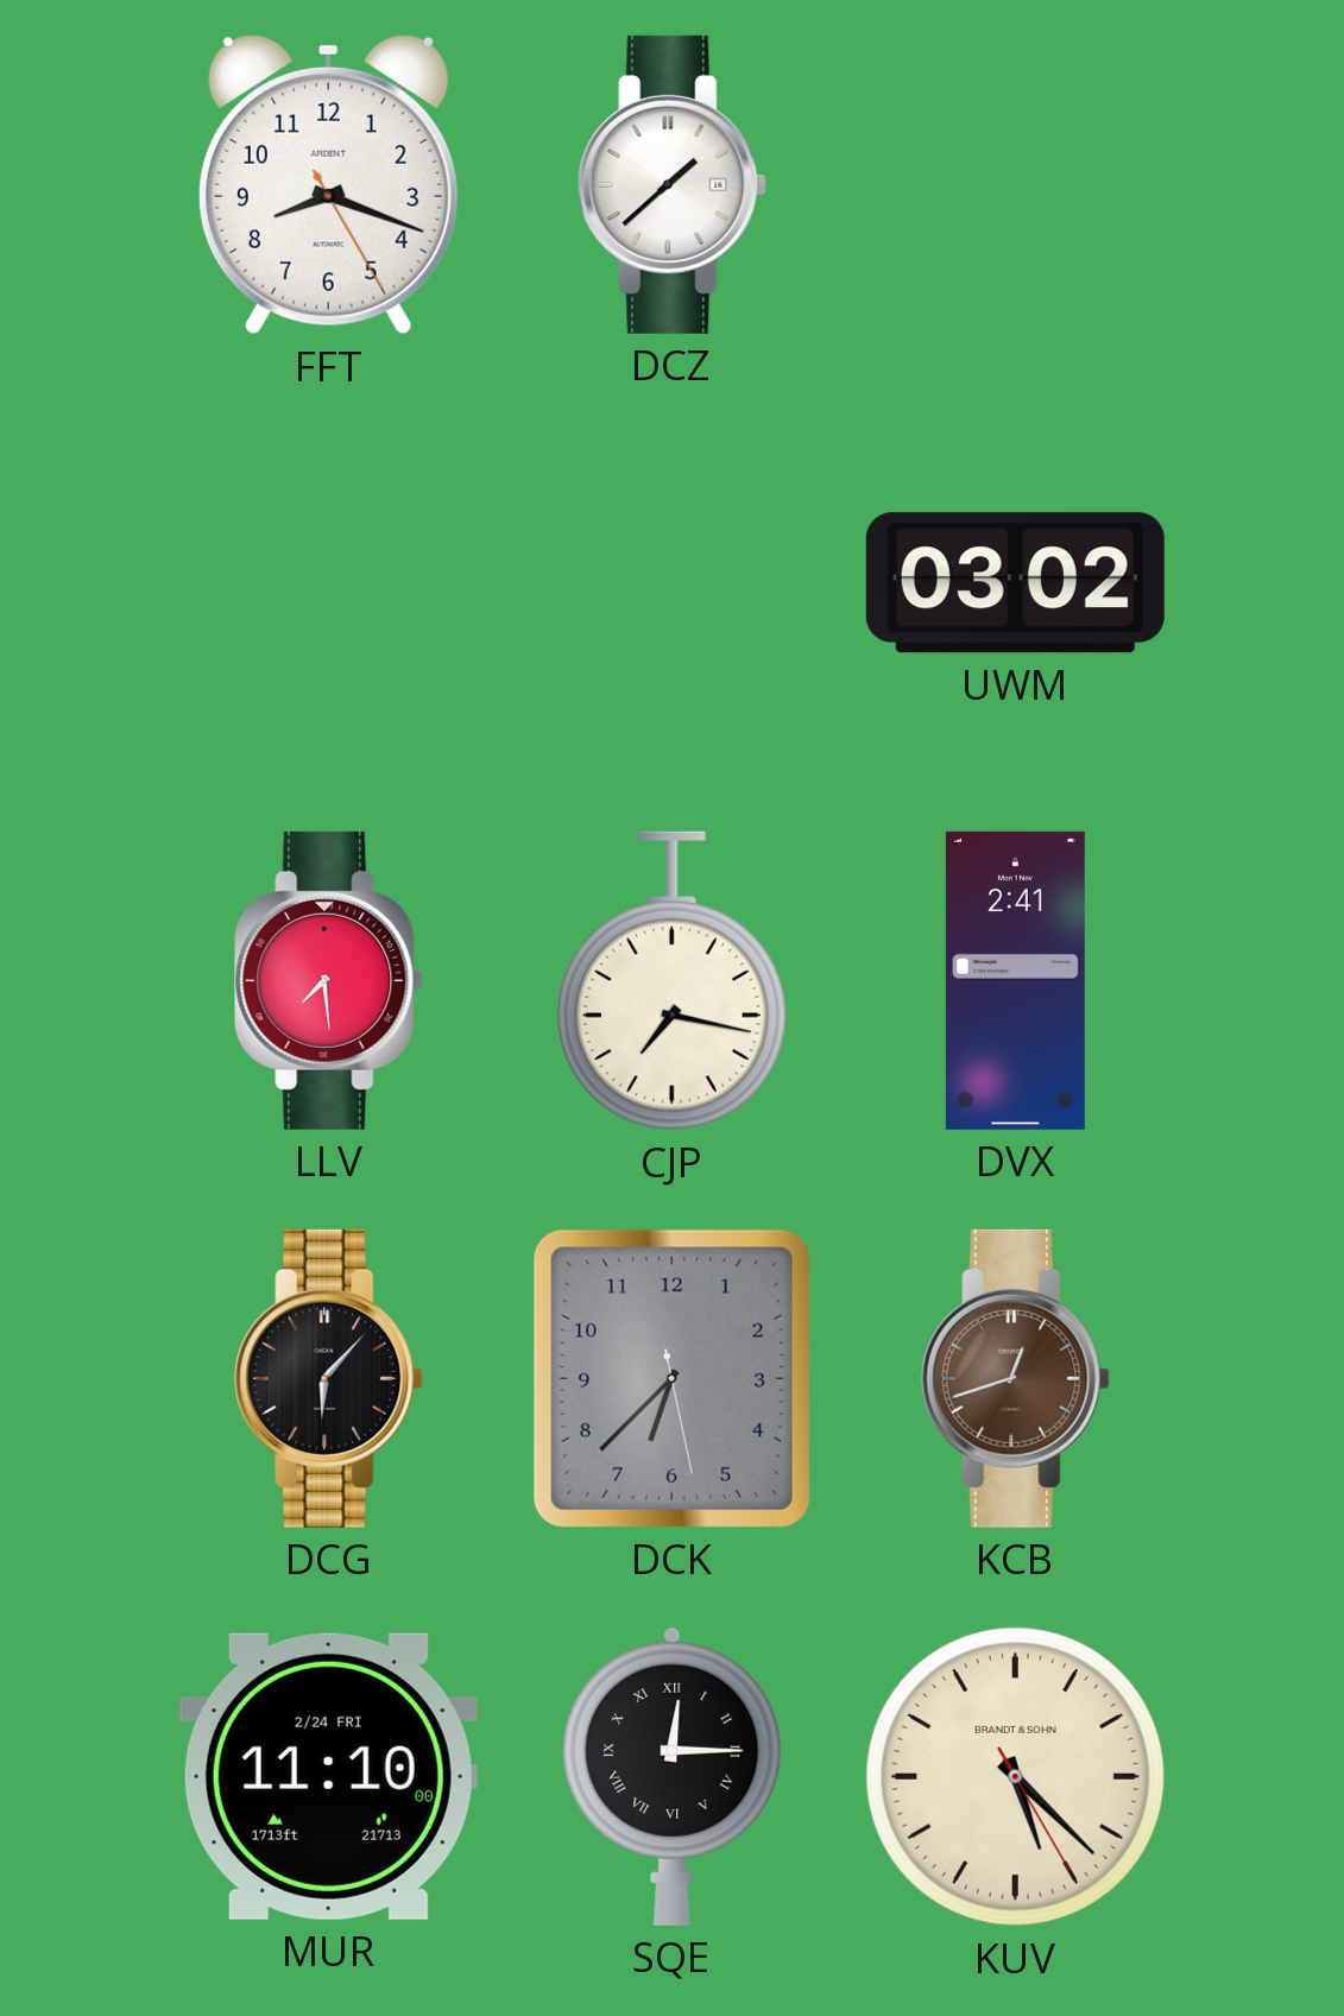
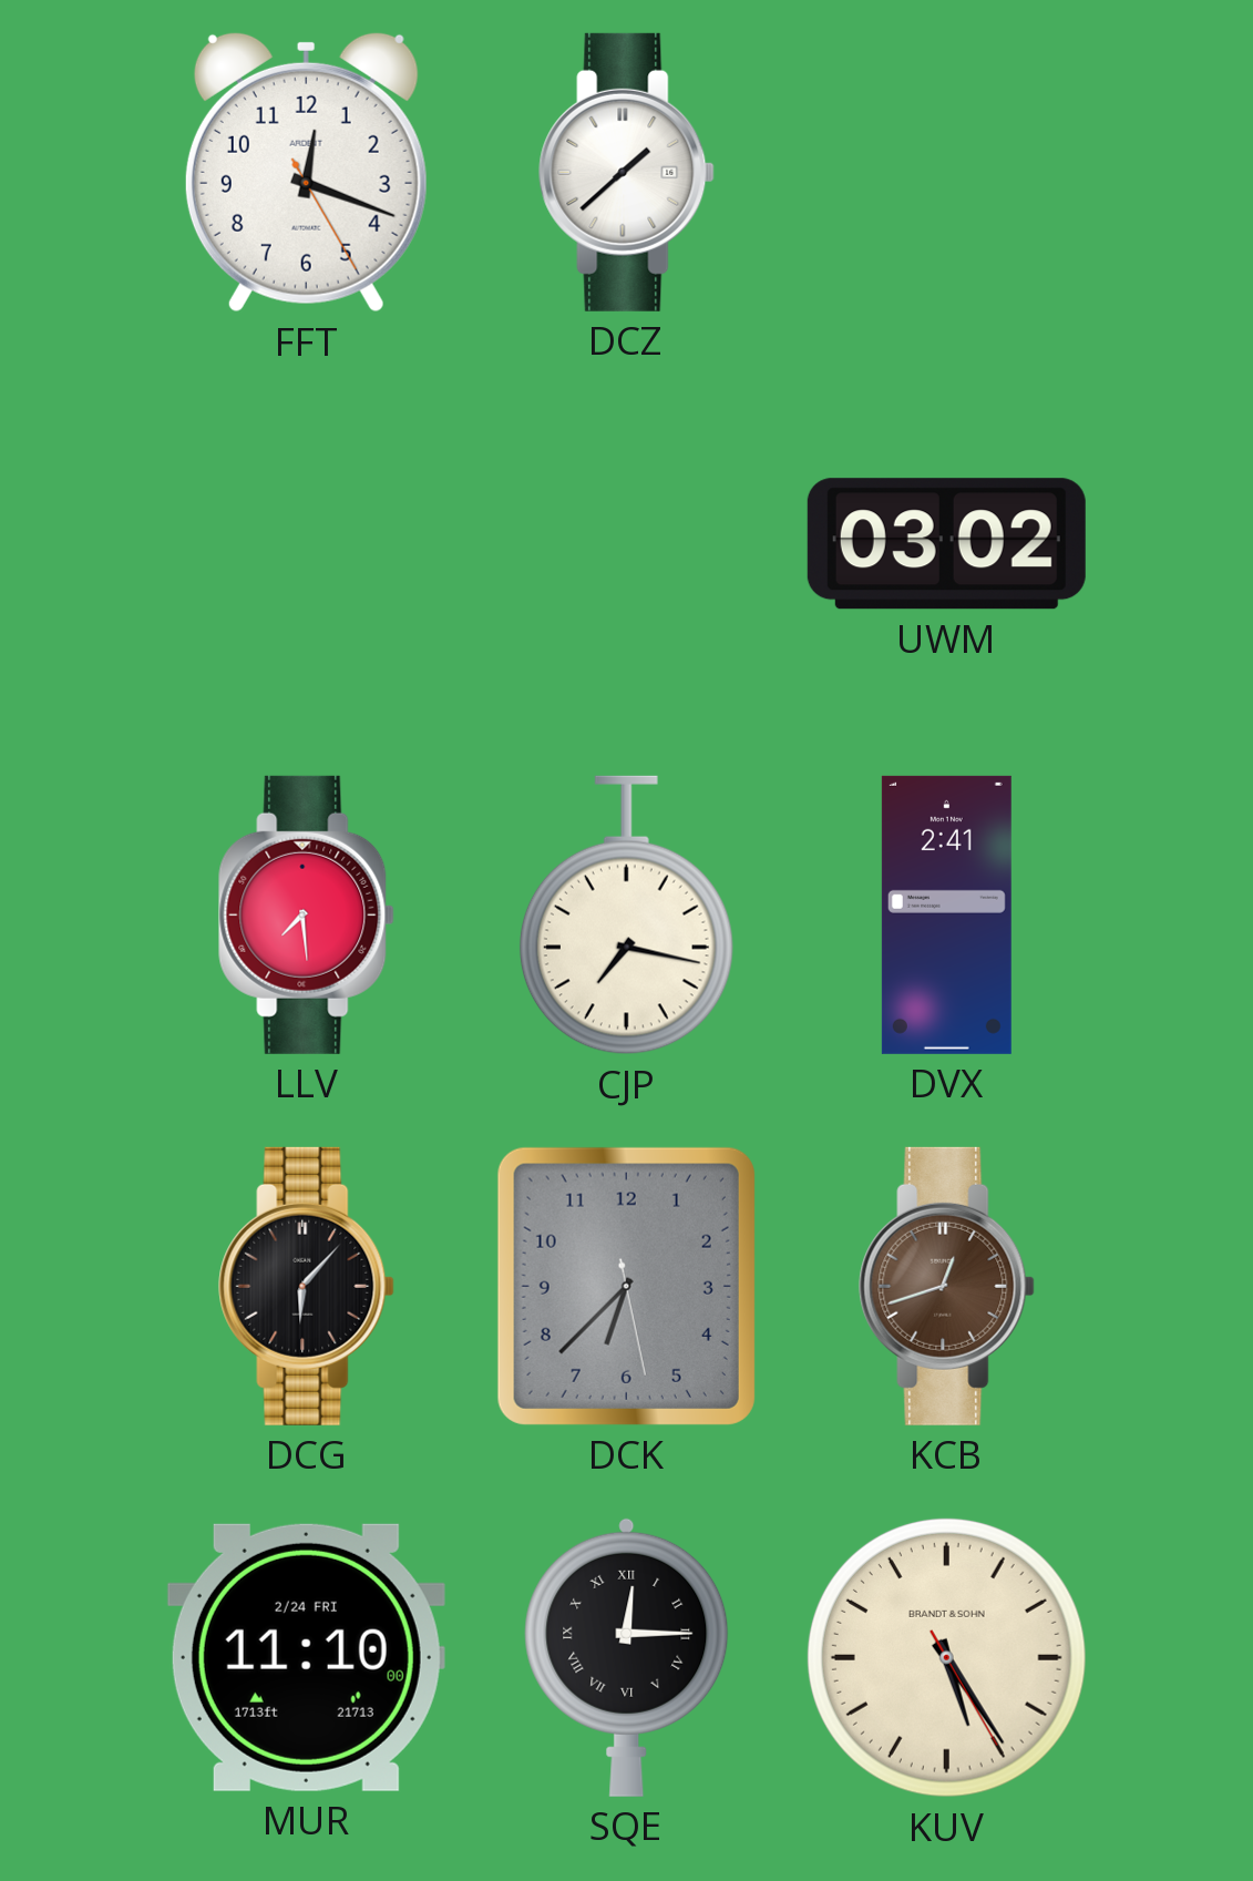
FFT: 8:18 -> 12:18 (306, 172)
KUV: 5:22 -> 5:24 (946, 1657)
